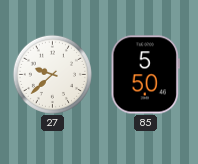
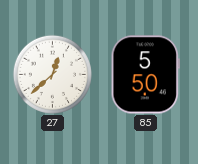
27: 9:38 -> 12:38 (52, 74)
